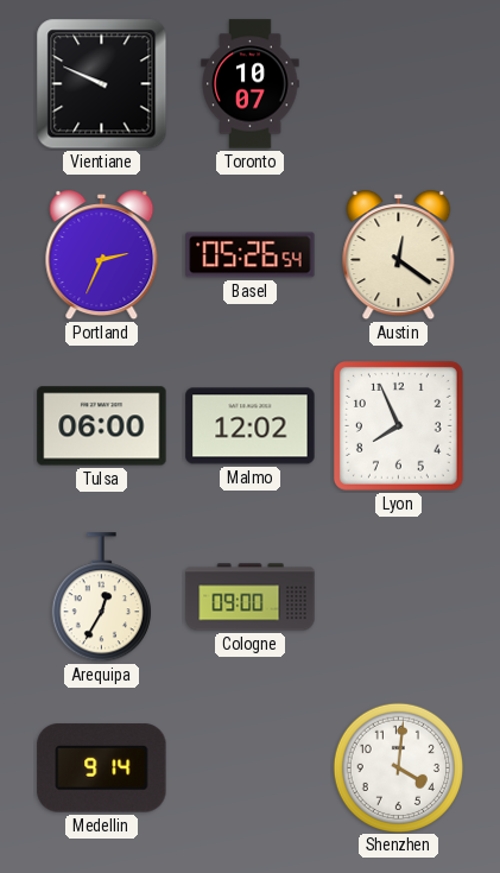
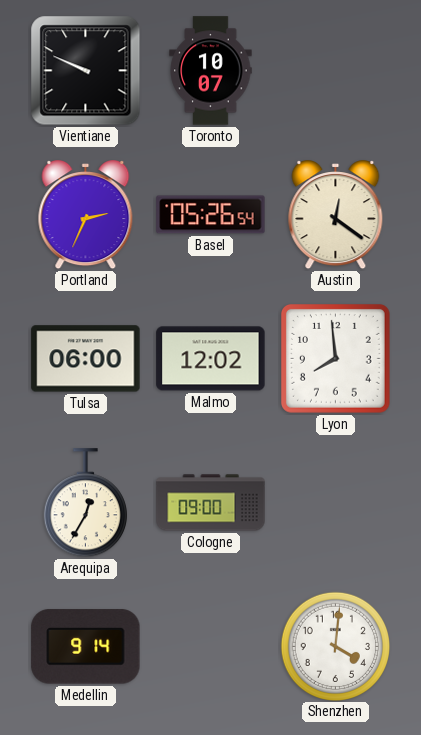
Lyon: 7:56 -> 7:59 (336, 359)
